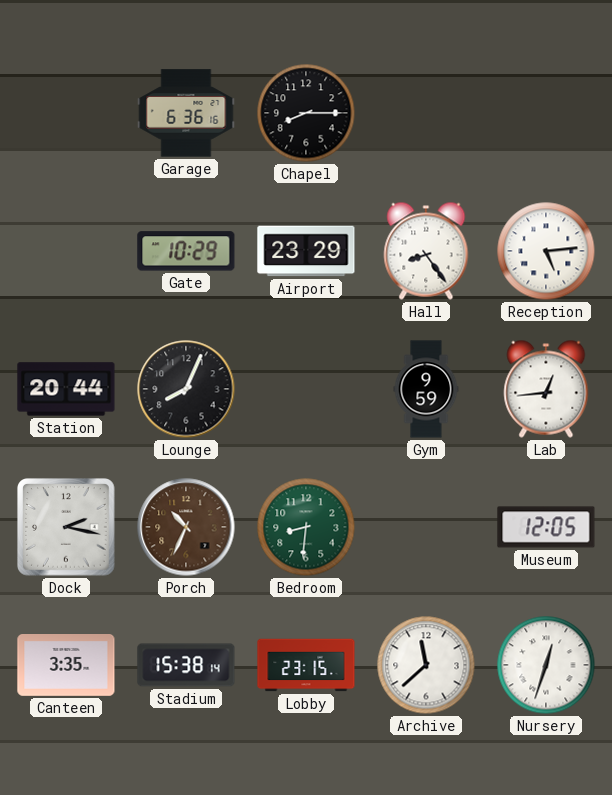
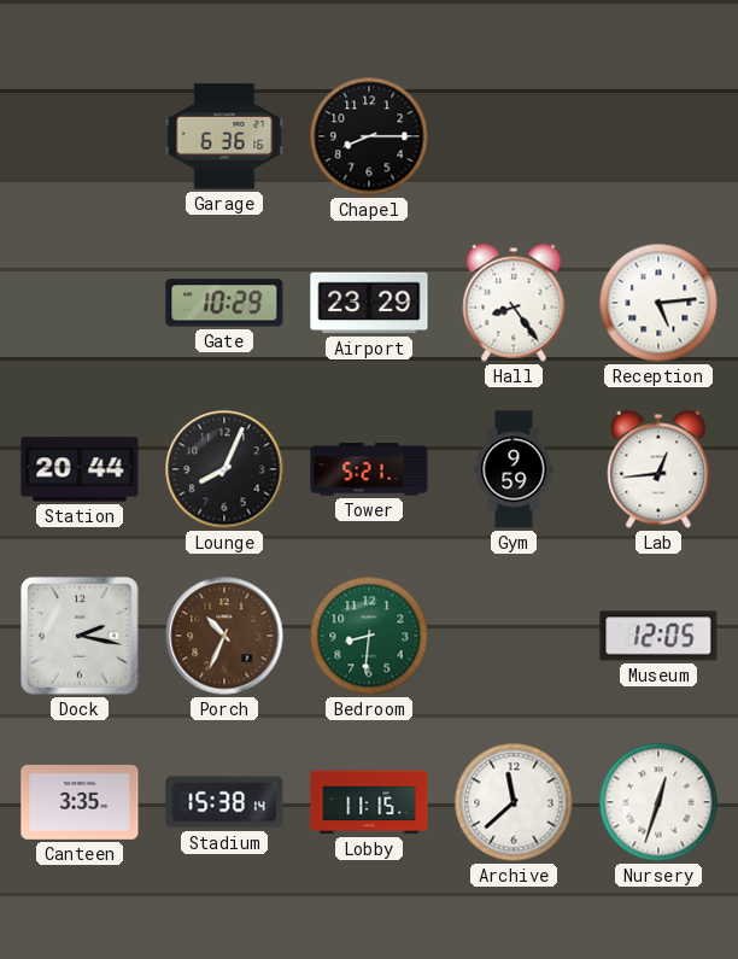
Tower: none -> 5:21 (369, 469)
Lobby: 23:15 -> 11:15 (369, 802)
